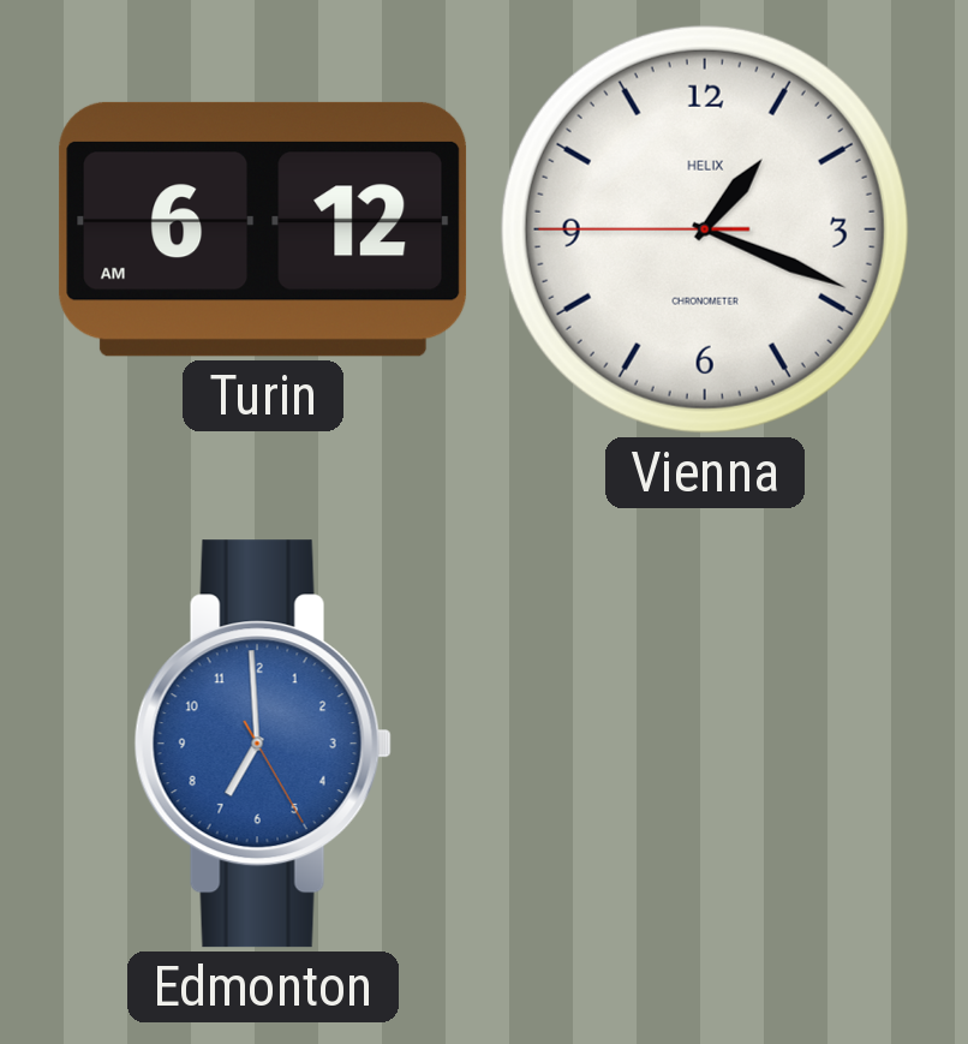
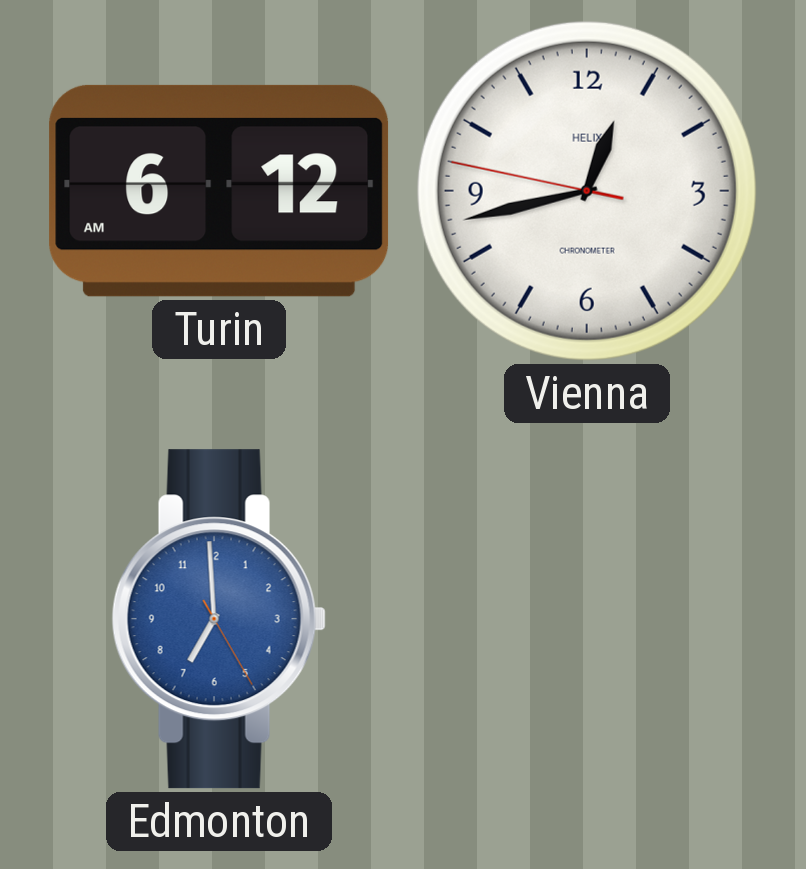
Vienna: 1:18 -> 12:42 (587, 191)
